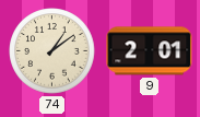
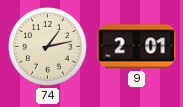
74: 1:09 -> 1:13 (48, 47)
